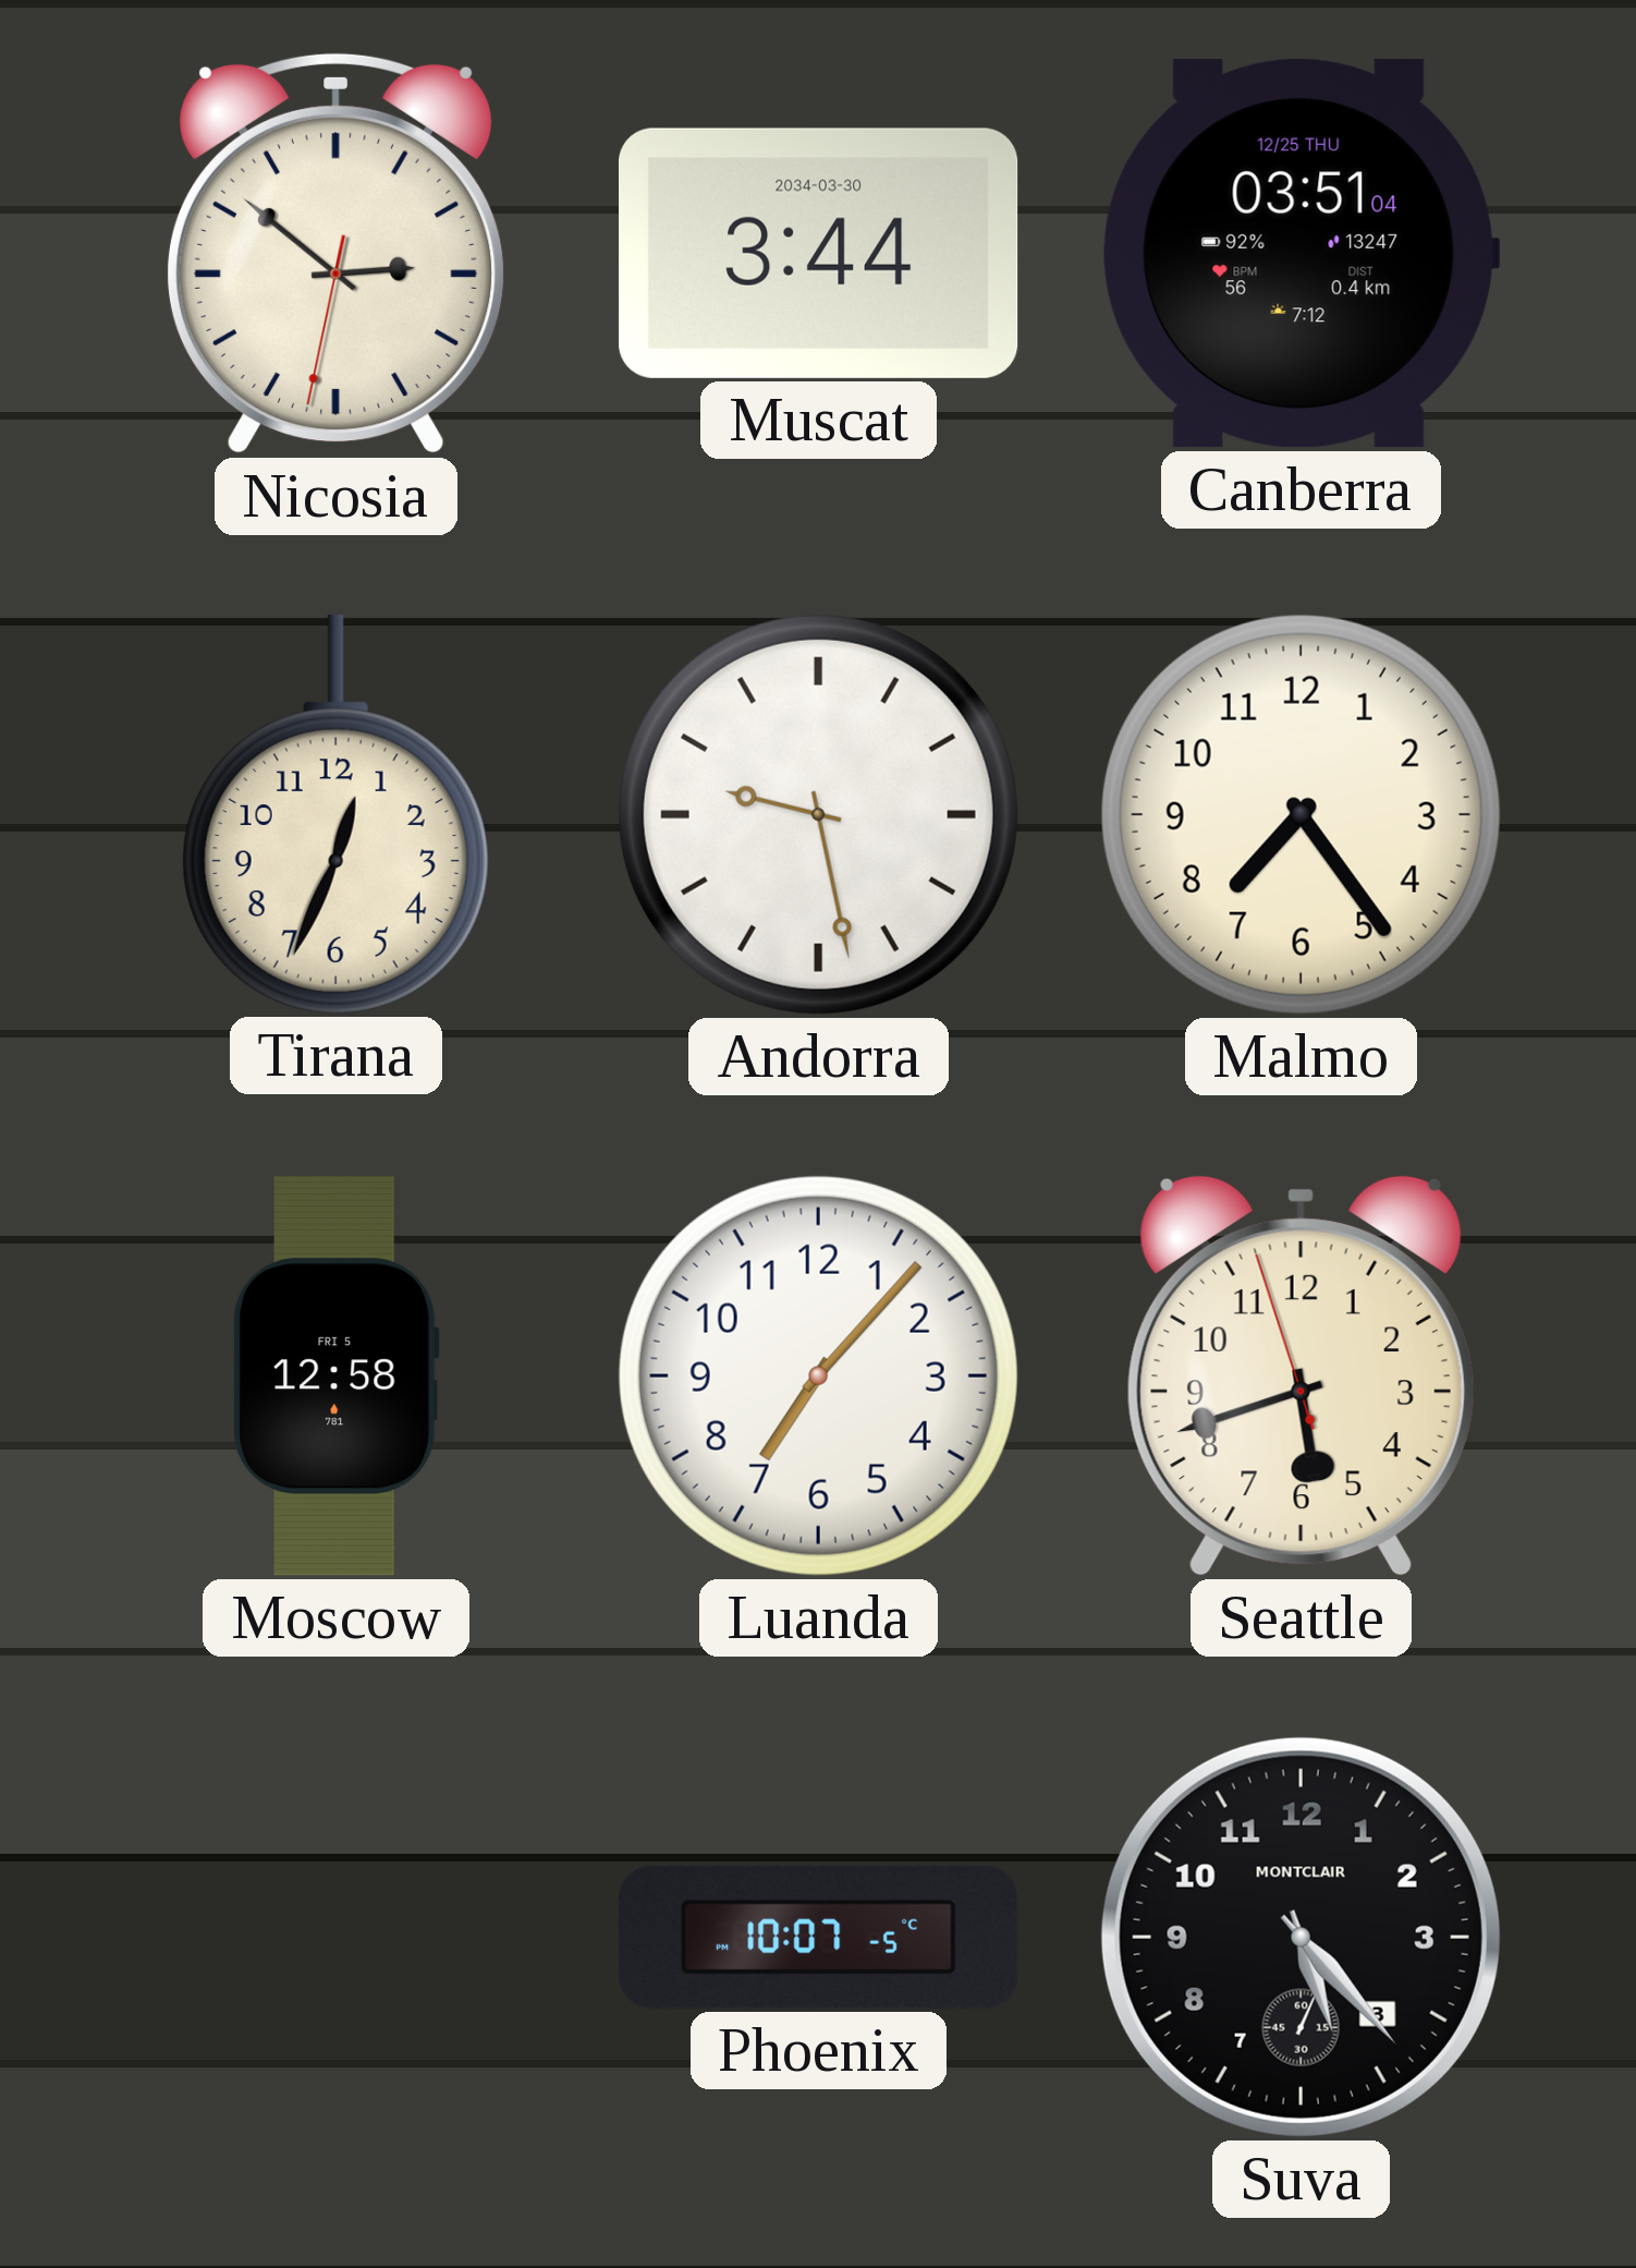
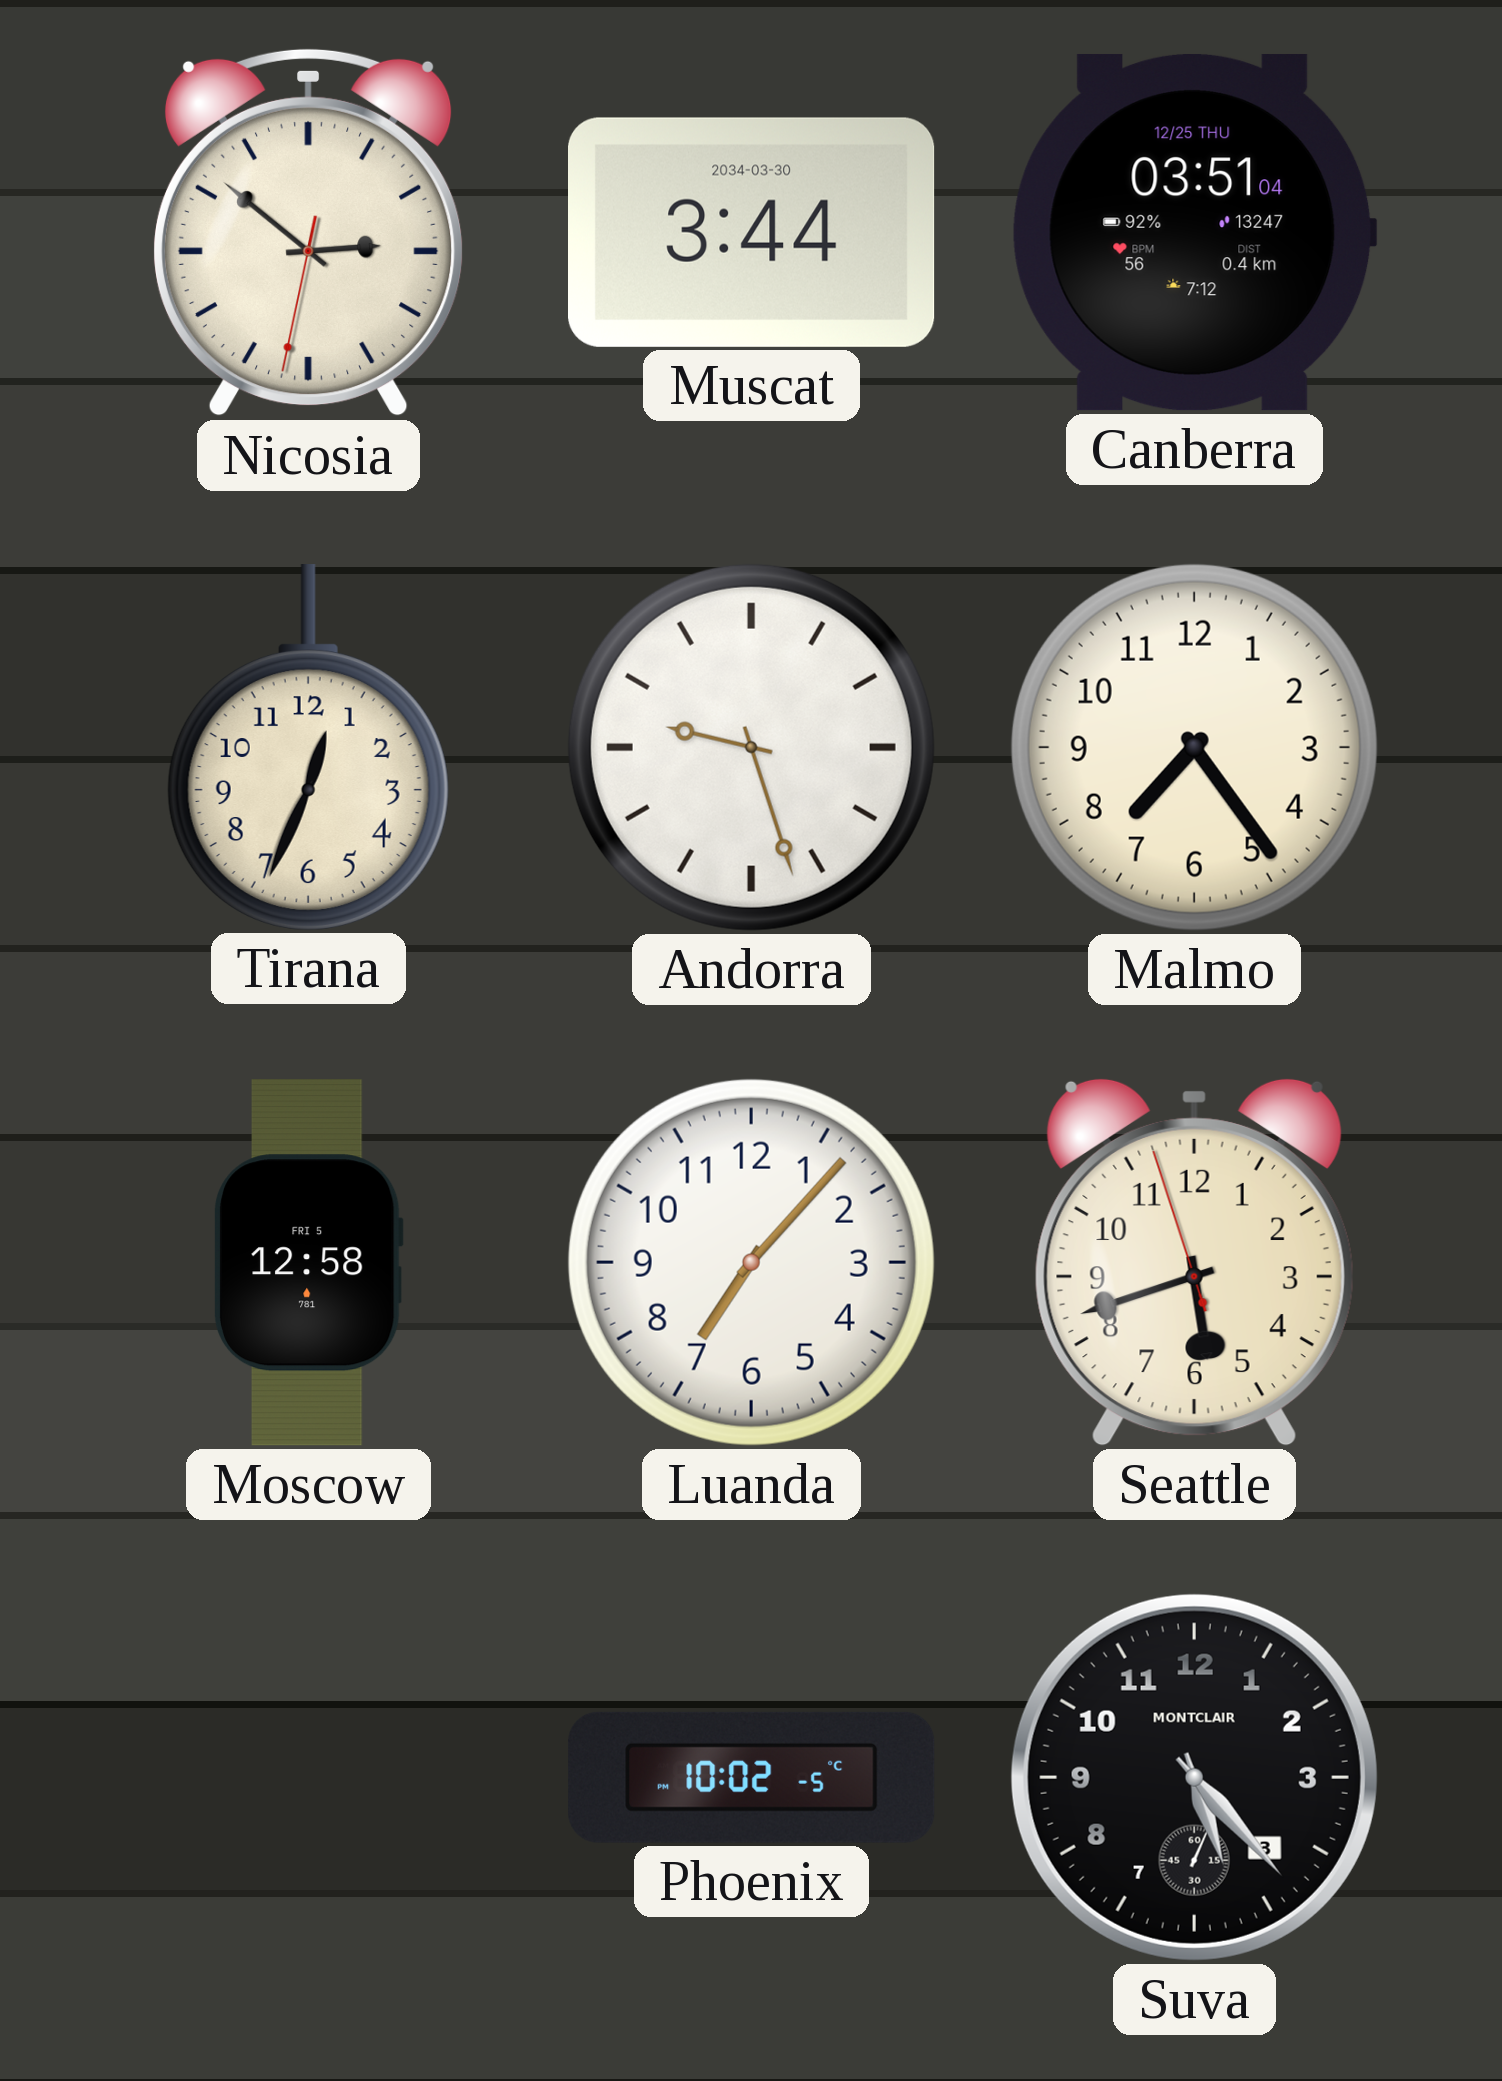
Andorra: 9:28 -> 9:27 (751, 747)
Phoenix: 10:07 -> 10:02 (752, 1777)
